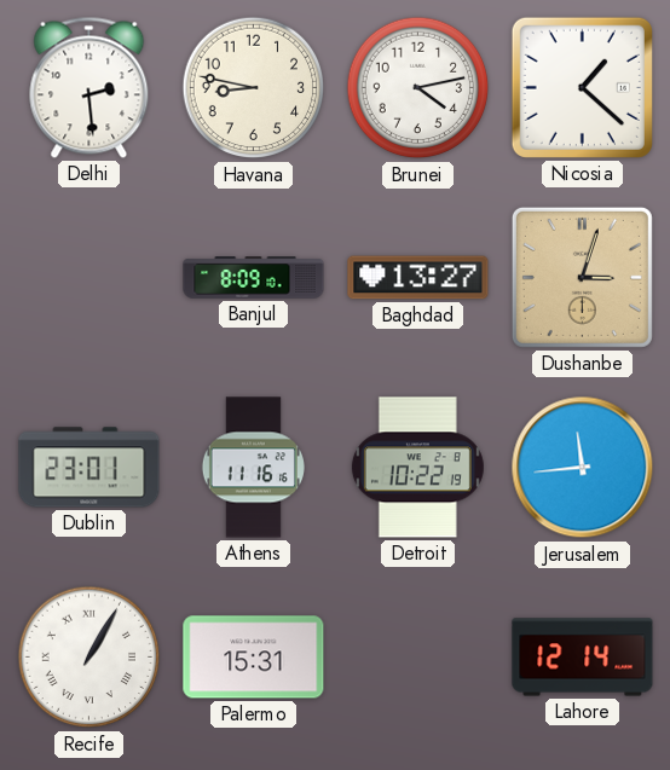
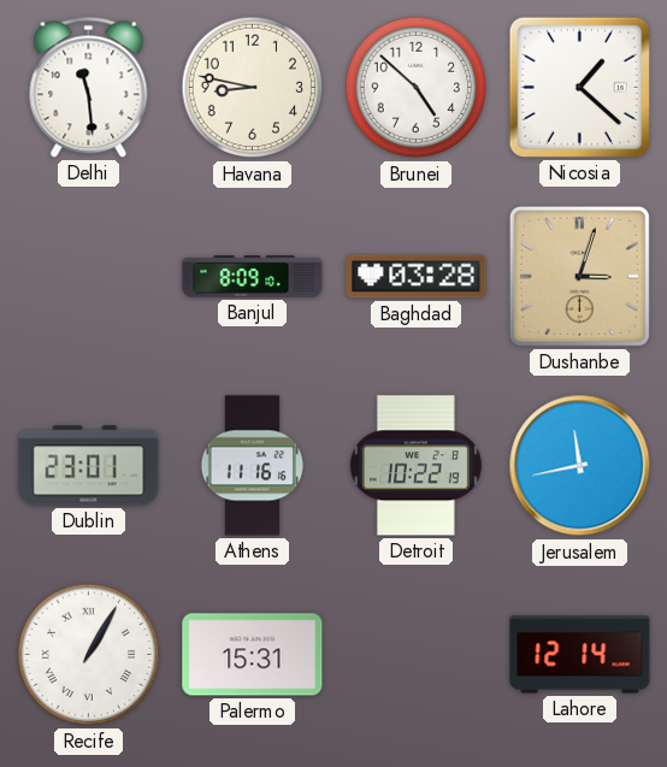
Delhi: 2:29 -> 11:29 (89, 87)
Brunei: 4:13 -> 4:52 (417, 88)
Baghdad: 13:27 -> 03:28 (417, 277)
Jerusalem: 11:44 -> 11:43 (580, 466)
